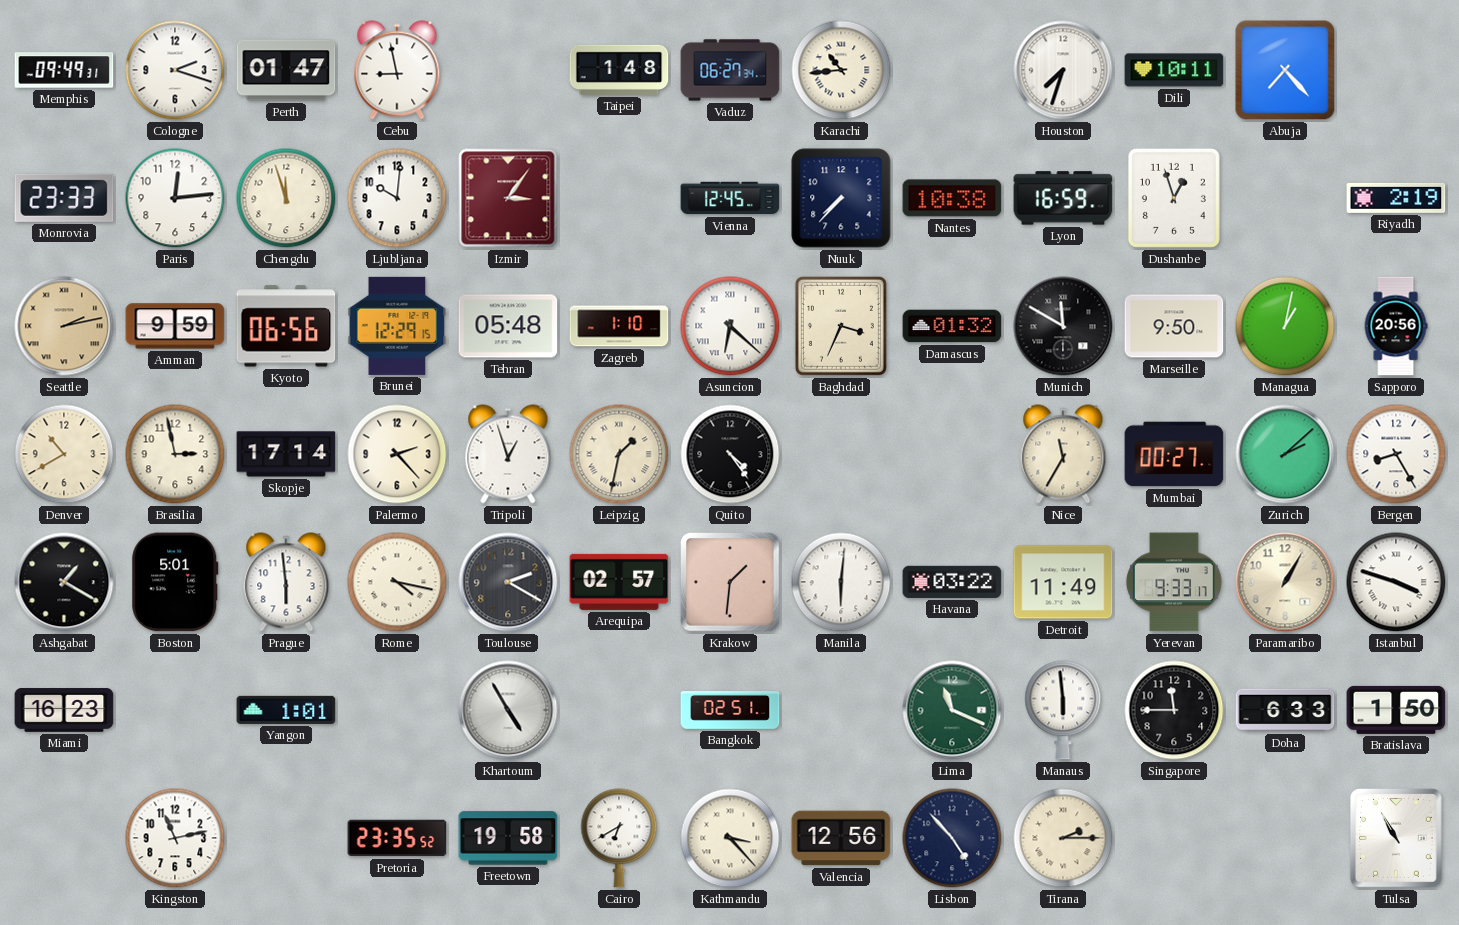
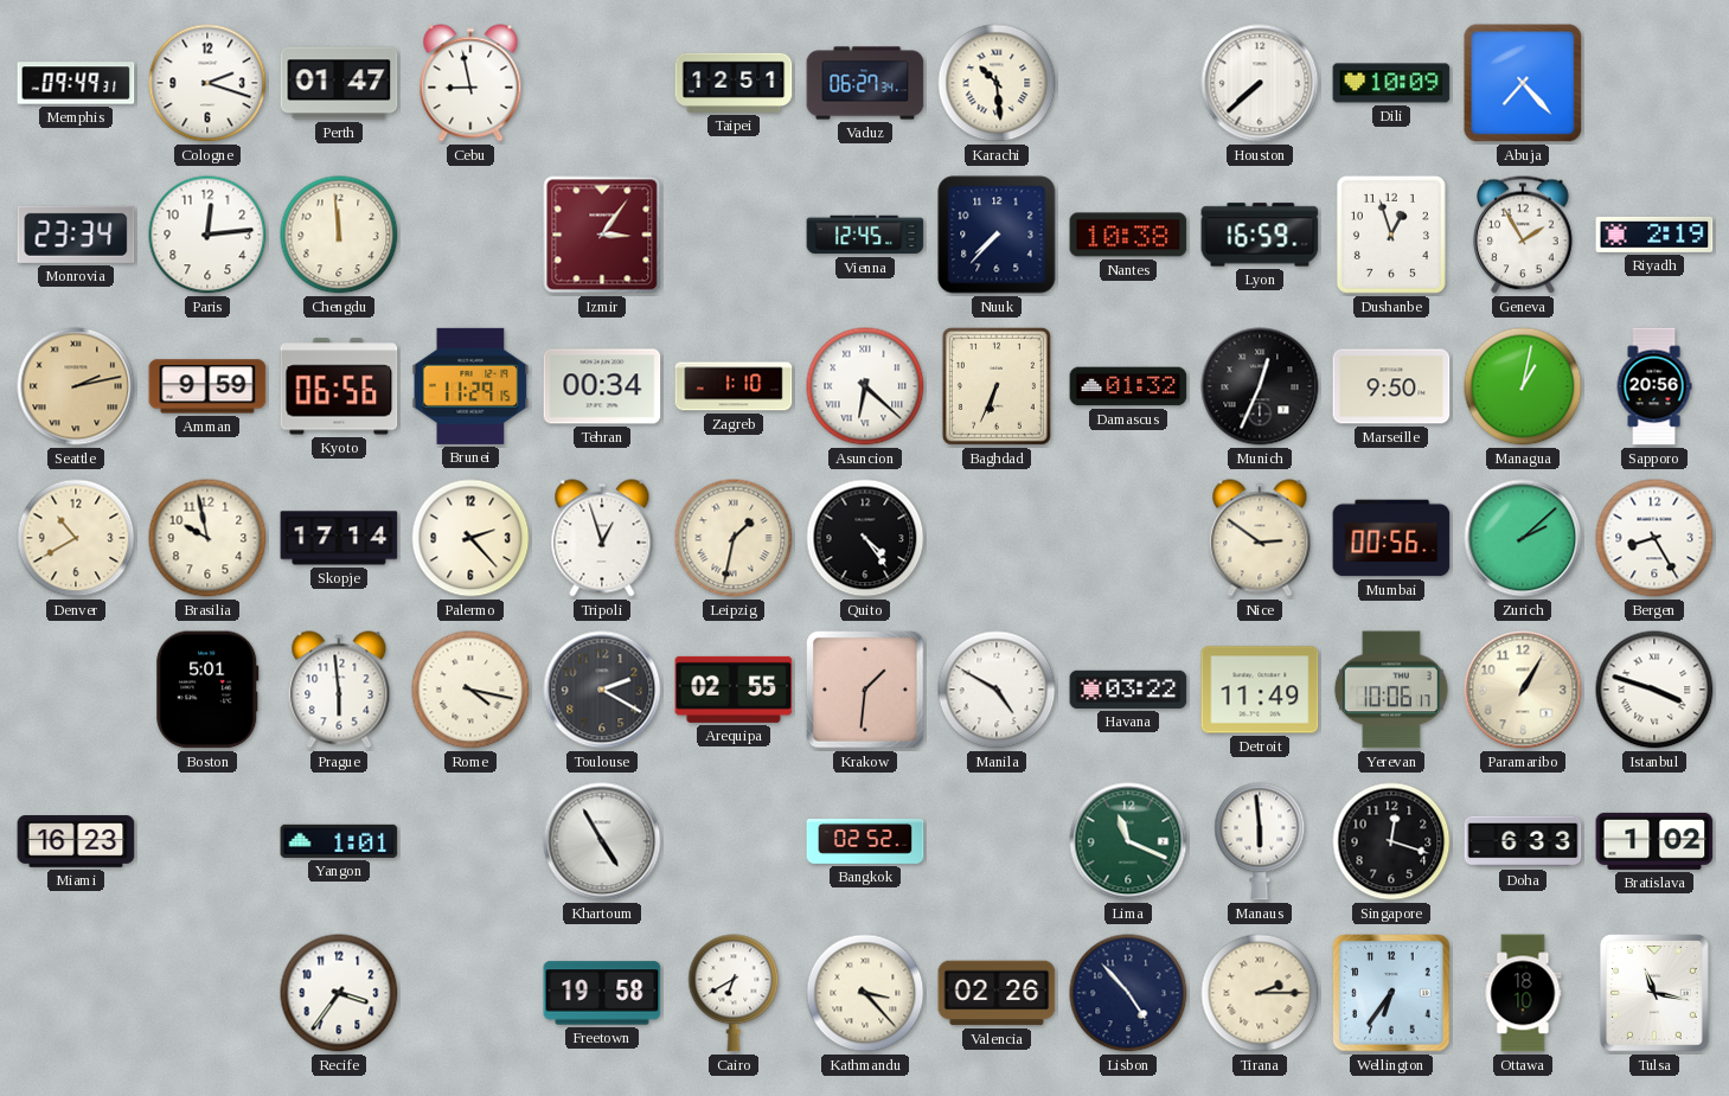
Taipei: 1:48 -> 12:51 (734, 83)
Karachi: 10:44 -> 10:29 (997, 83)
Houston: 7:33 -> 7:38 (1260, 83)
Dili: 10:11 -> 10:09 (1391, 83)
Monrovia: 23:33 -> 23:34 (76, 235)
Chengdu: 11:57 -> 11:59 (339, 235)
Ljubljana: 10:01 -> none (397, 198)
Geneva: none -> 1:55 (1523, 235)
Brunei: 12:29 -> 11:29 (470, 386)
Tehran: 05:48 -> 00:34 (602, 386)
Baghdad: 3:34 -> 6:34 (997, 386)
Munich: 11:50 -> 12:34 (1260, 386)
Brasilia: 2:58 -> 9:58 (207, 538)
Nice: 11:35 -> 2:51 (1260, 538)
Mumbai: 00:27 -> 00:56 (1391, 538)
Ashgabat: 1:20 -> none (64, 582)
Arequipa: 02:57 -> 02:55 (734, 690)
Manila: 6:01 -> 4:50 (997, 690)
Yerevan: 9:33 -> 10:06 (1391, 690)
Bangkok: 02:51 -> 02:52 (865, 841)
Singapore: 11:45 -> 12:18 (1391, 841)
Bratislava: 1:50 -> 1:02 (1654, 841)
Kingston: 11:13 -> none (175, 838)
Recife: none -> 3:36 (339, 993)
Pretoria: 23:35 -> none (397, 838)
Valencia: 12:56 -> 02:26 (997, 993)
Wellington: none -> 6:36 (1391, 993)
Ottawa: none -> 18:10 (1523, 993)
Tulsa: 10:55 -> 11:17 (1656, 994)
